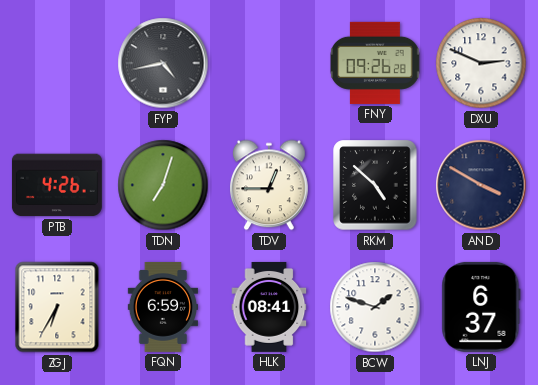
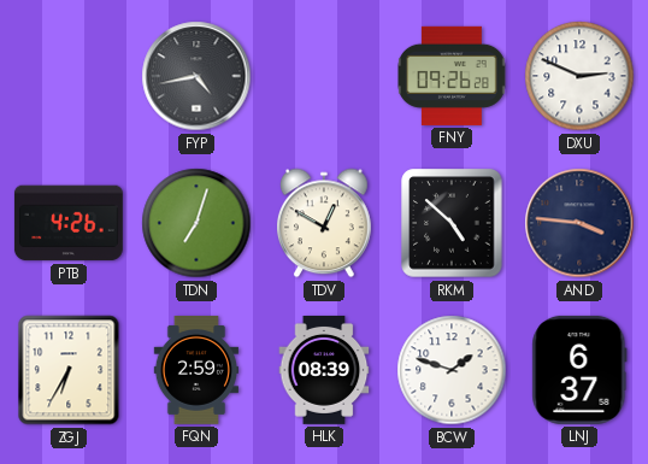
TDV: 12:45 -> 12:50 (325, 223)
AND: 3:50 -> 3:46 (579, 223)
FQN: 6:59 -> 2:59 (195, 370)
HLK: 08:41 -> 08:39 (324, 370)
